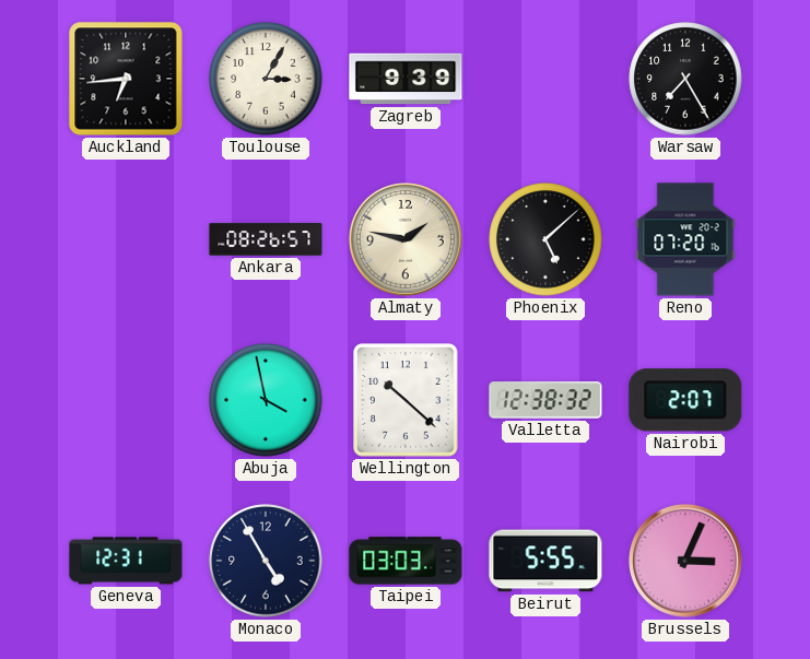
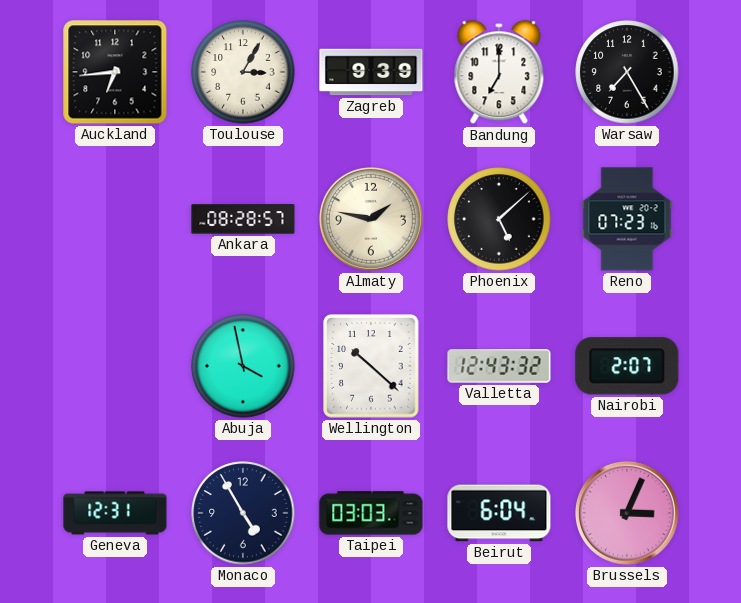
Bandung: none -> 7:00 (499, 73)
Ankara: 08:26 -> 08:28 (243, 219)
Reno: 07:20 -> 07:23 (627, 219)
Valletta: 12:38 -> 12:43 (499, 366)
Beirut: 5:55 -> 6:04 (499, 513)
